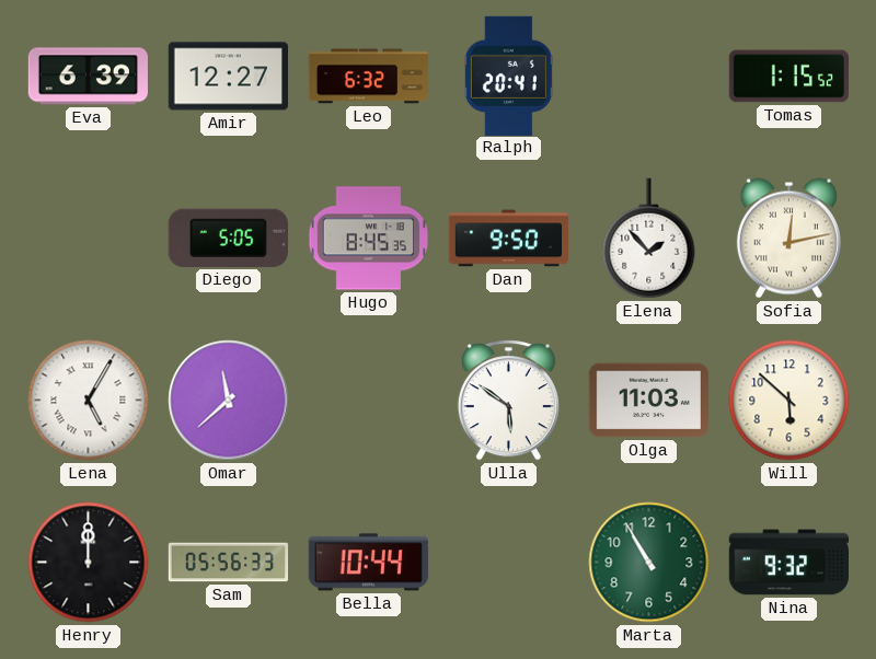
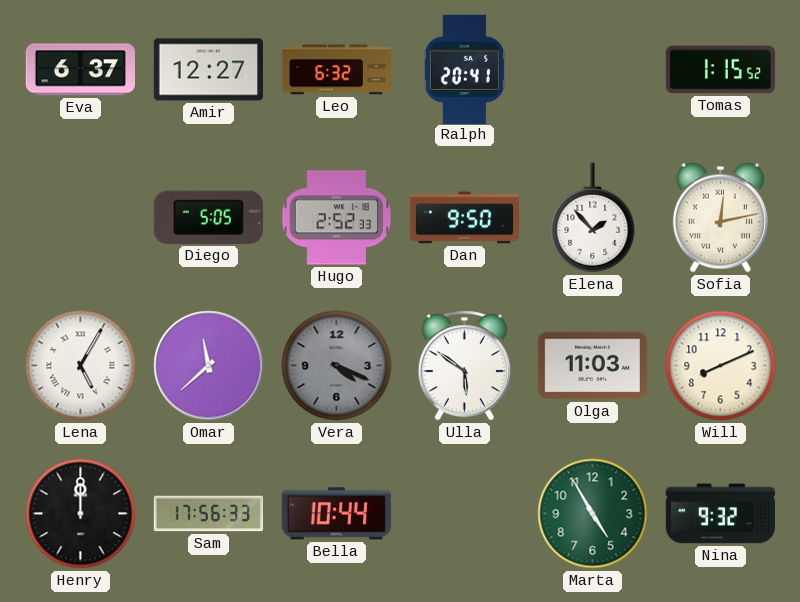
Eva: 6:39 -> 6:37 (80, 70)
Hugo: 8:45 -> 2:52 (337, 218)
Vera: none -> 4:19 (337, 366)
Will: 5:52 -> 8:11 (721, 366)
Sam: 05:56 -> 17:56 (209, 514)
Marta: 10:55 -> 4:55 (593, 514)
